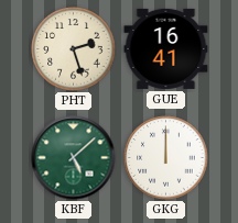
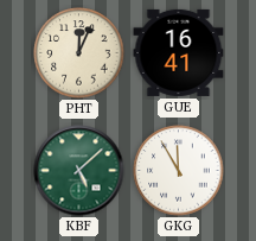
PHT: 2:27 -> 12:04 (79, 53)
GKG: 12:00 -> 11:55 (179, 171)
